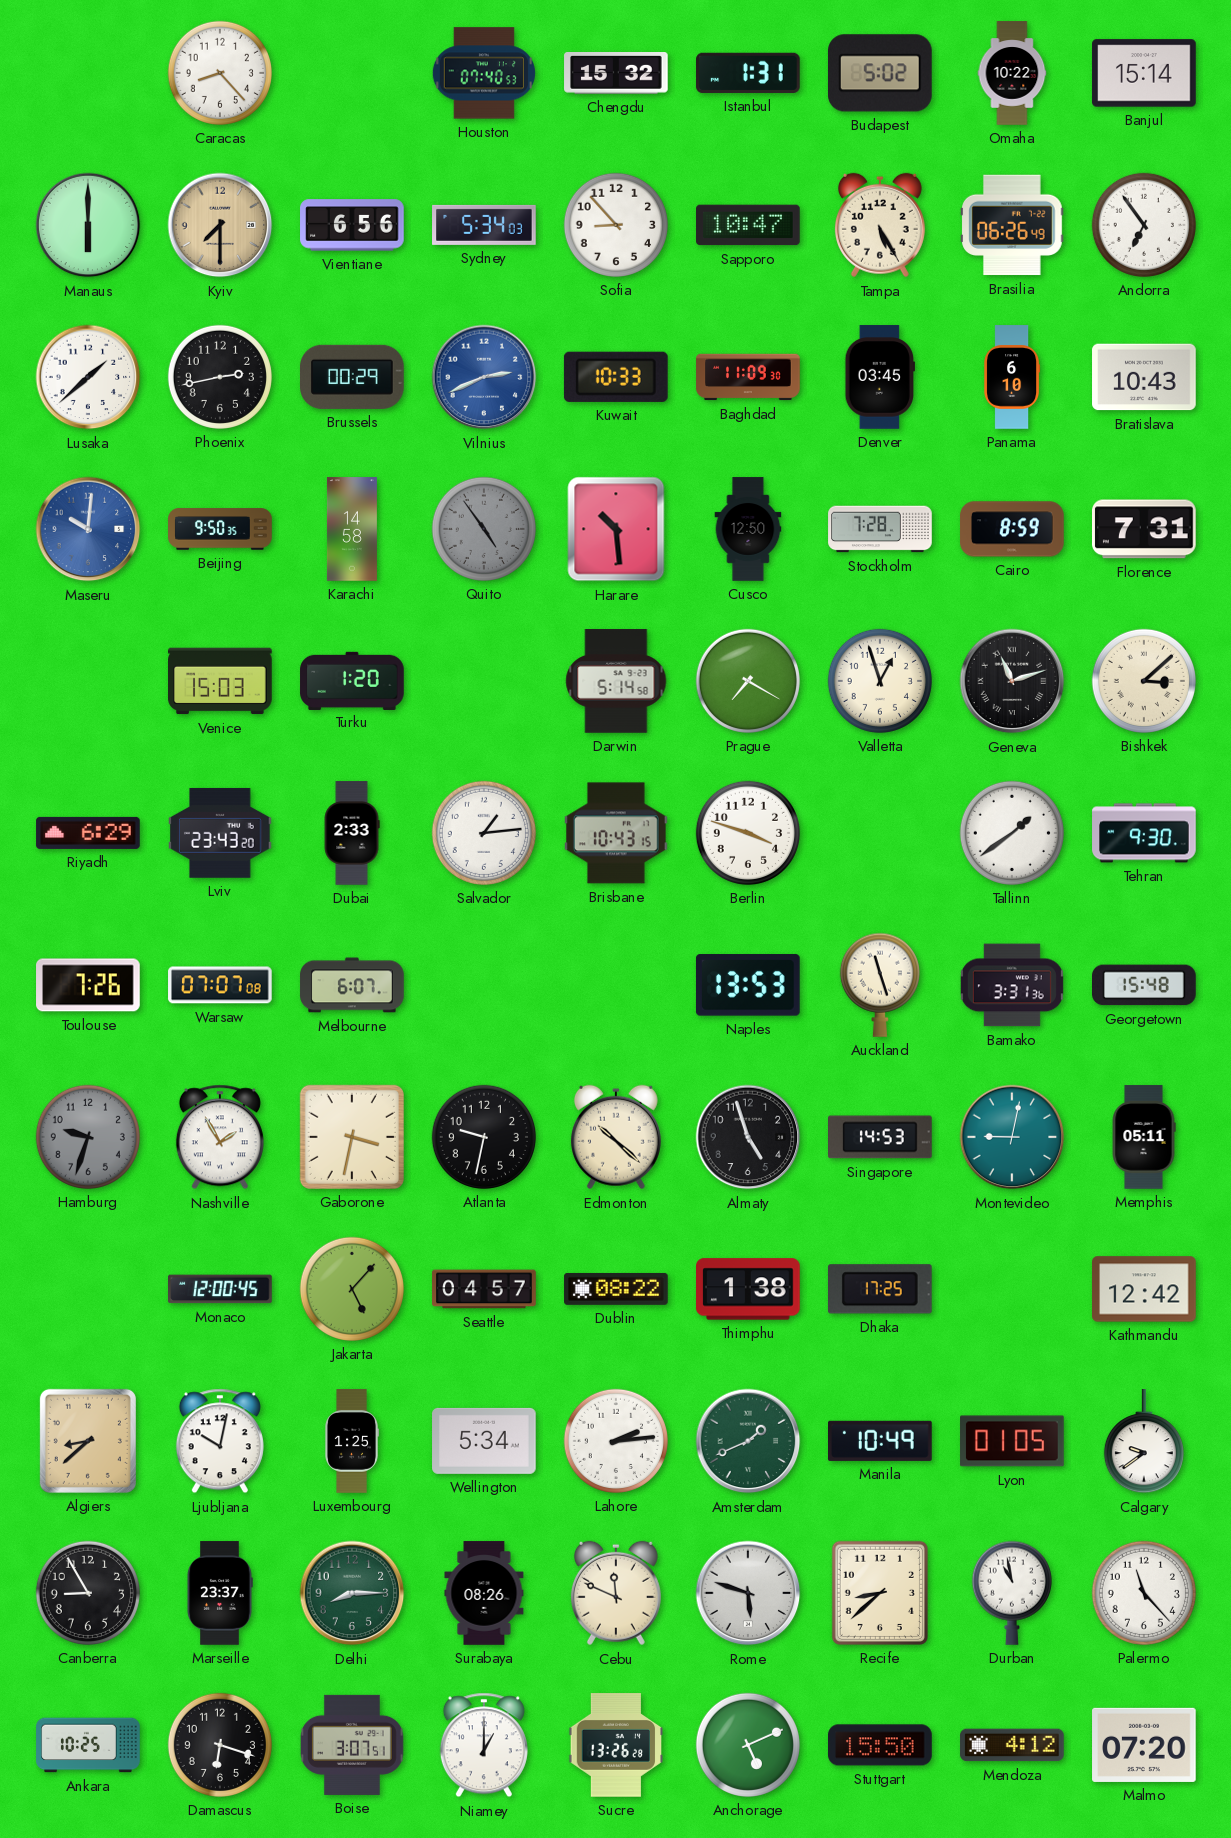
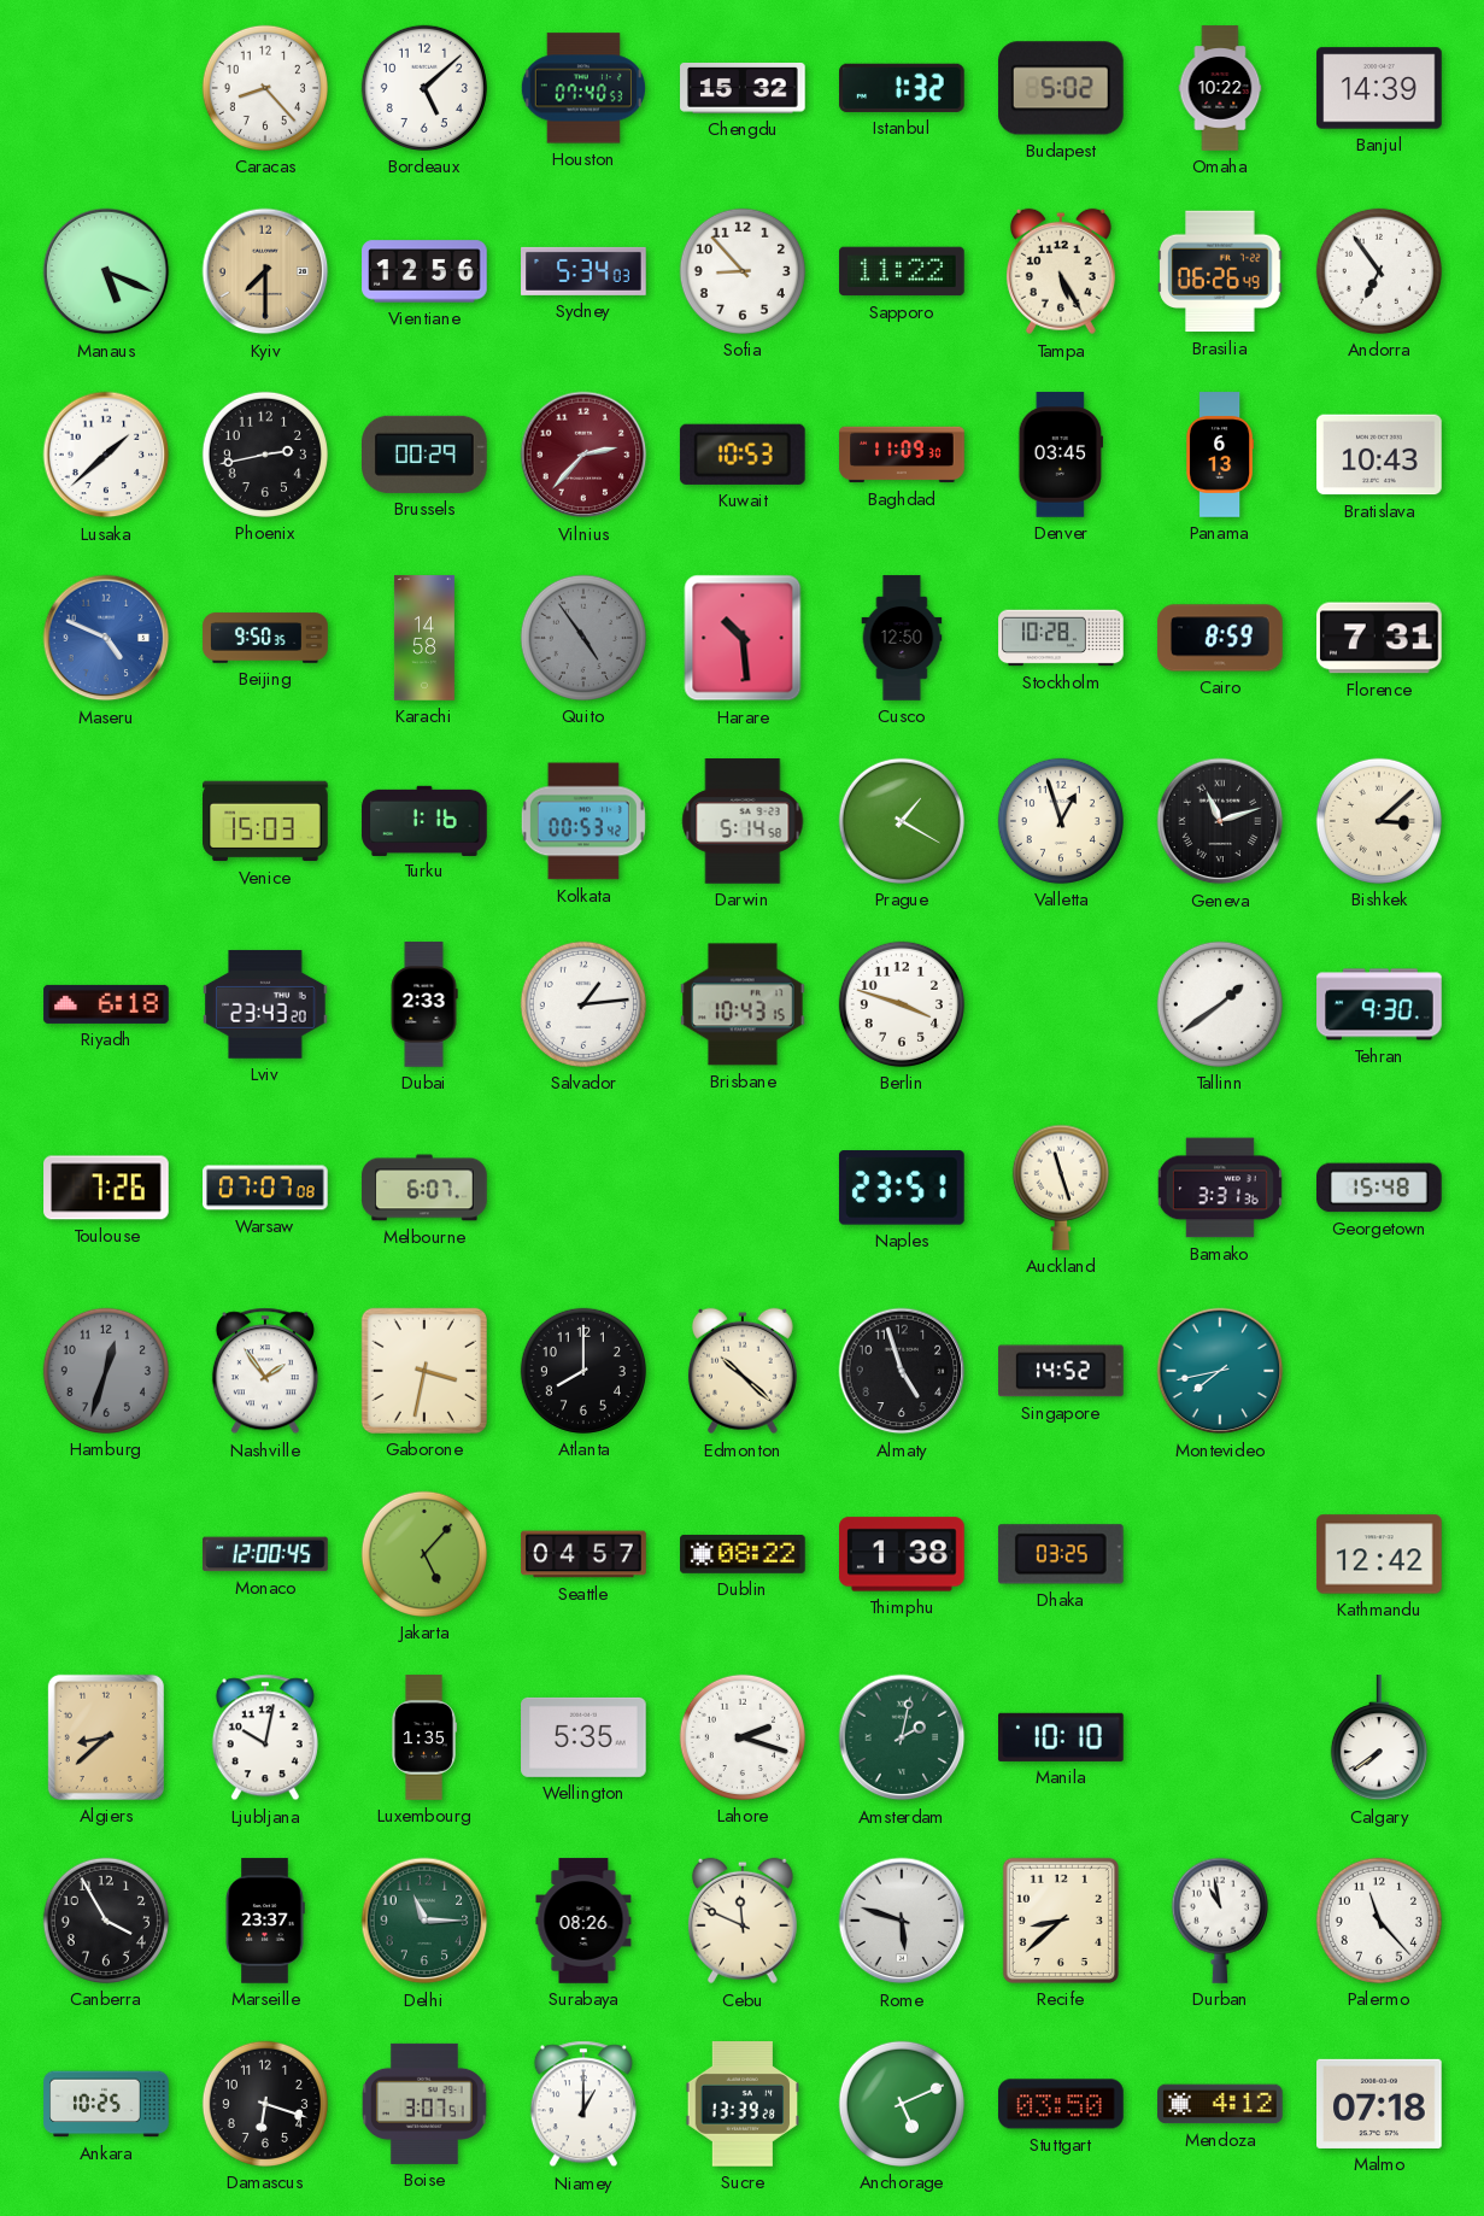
Bordeaux: none -> 5:08 (424, 88)
Istanbul: 1:31 -> 1:32 (902, 88)
Banjul: 15:14 -> 14:39 (1379, 88)
Manaus: 6:00 -> 5:19 (106, 271)
Vientiane: 6:56 -> 12:56 (424, 271)
Sapporo: 10:47 -> 11:22 (902, 271)
Vilnius: 2:41 -> 2:37 (583, 455)
Vilnius dial: blue -> burgundy (583, 455)
Kuwait: 10:33 -> 10:53 (743, 455)
Panama: 6:10 -> 6:13 (1220, 455)
Maseru: 10:01 -> 4:49 (106, 638)
Stockholm: 7:28 -> 10:28 (1061, 638)
Turku: 1:20 -> 1:16 (424, 820)
Kolkata: none -> 00:53 (583, 821)
Prague: 7:20 -> 1:20 (902, 821)
Riyadh: 6:29 -> 6:18 (106, 1004)
Naples: 13:53 -> 23:51 (902, 1188)
Hamburg: 9:33 -> 12:33 (106, 1371)
Nashville: 1:55 -> 1:54 (265, 1371)
Atlanta: 9:32 -> 8:00 (583, 1371)
Singapore: 14:53 -> 14:52 (1062, 1371)
Montevideo: 9:02 -> 7:43 (1220, 1371)
Memphis: 05:11 -> none (1144, 1137)
Dhaka: 17:25 -> 03:25 (1061, 1554)
Luxembourg: 1:25 -> 1:35 (424, 1737)
Wellington: 5:34 -> 5:35 (583, 1737)
Lahore: 2:14 -> 2:18 (743, 1737)
Amsterdam: 1:41 -> 2:02 (902, 1737)
Manila: 10:49 -> 10:10 (1062, 1737)
Lyon: 01:05 -> none (1012, 1441)
Calgary: 9:39 -> 7:39 (1379, 1739)
Canberra: 8:55 -> 3:55 (106, 1921)
Delhi: 8:15 -> 11:15 (424, 1921)
Sucre: 13:26 -> 13:39 (743, 2104)
Stuttgart: 15:50 -> 03:50 (1061, 2104)
Malmo: 07:20 -> 07:18 (1379, 2104)
